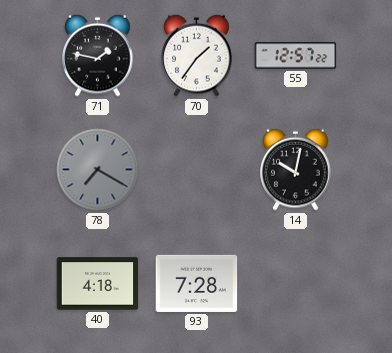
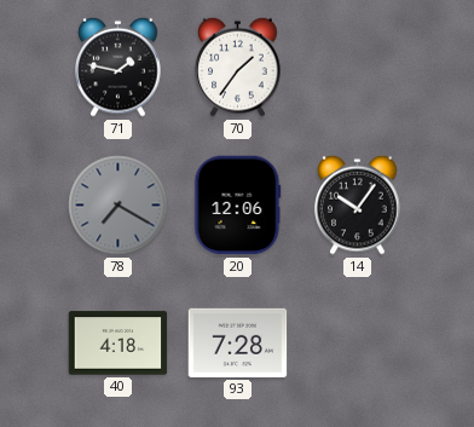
55: 12:57 -> none (296, 56)
20: none -> 12:06 (238, 206)
14: 10:02 -> 10:06 (358, 204)
